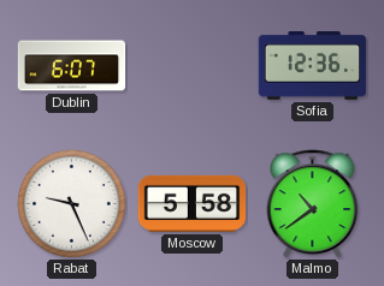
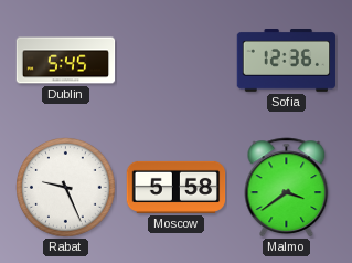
Dublin: 6:07 -> 5:45 (66, 61)
Malmo: 10:39 -> 3:39 (287, 188)
